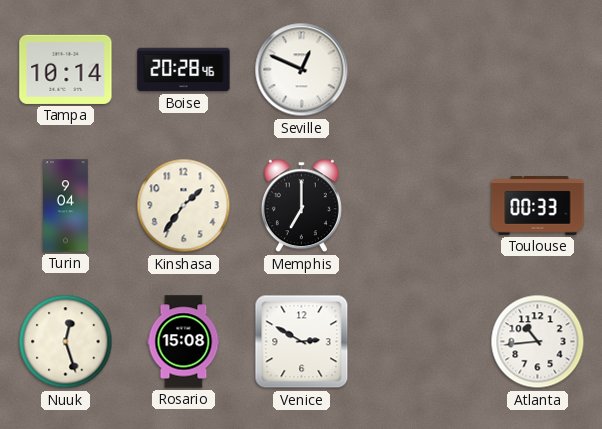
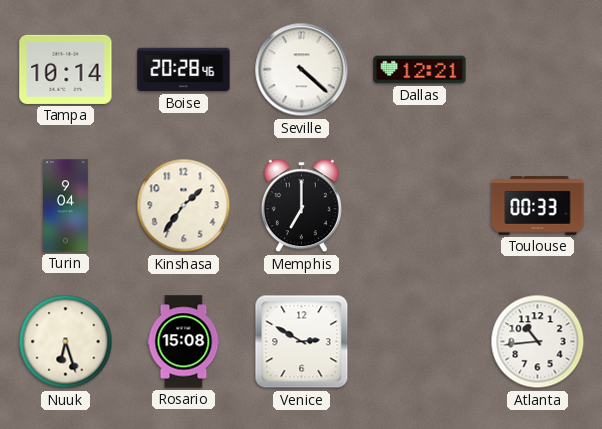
Seville: 12:49 -> 4:22 (302, 70)
Dallas: none -> 12:21 (420, 70)
Nuuk: 12:27 -> 6:27 (66, 342)
